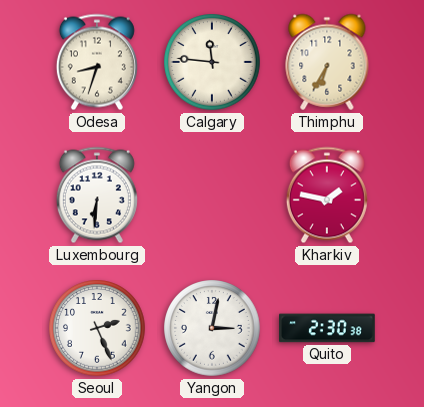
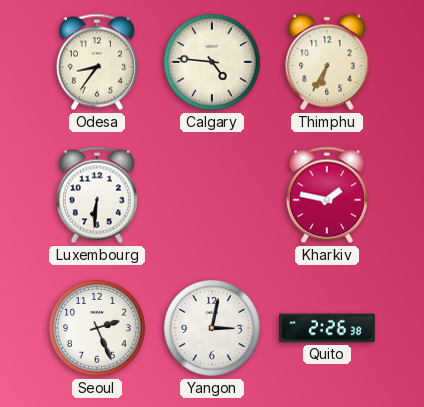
Odesa: 8:33 -> 8:36 (97, 62)
Calgary: 11:46 -> 4:46 (212, 62)
Quito: 2:30 -> 2:26 (328, 328)
